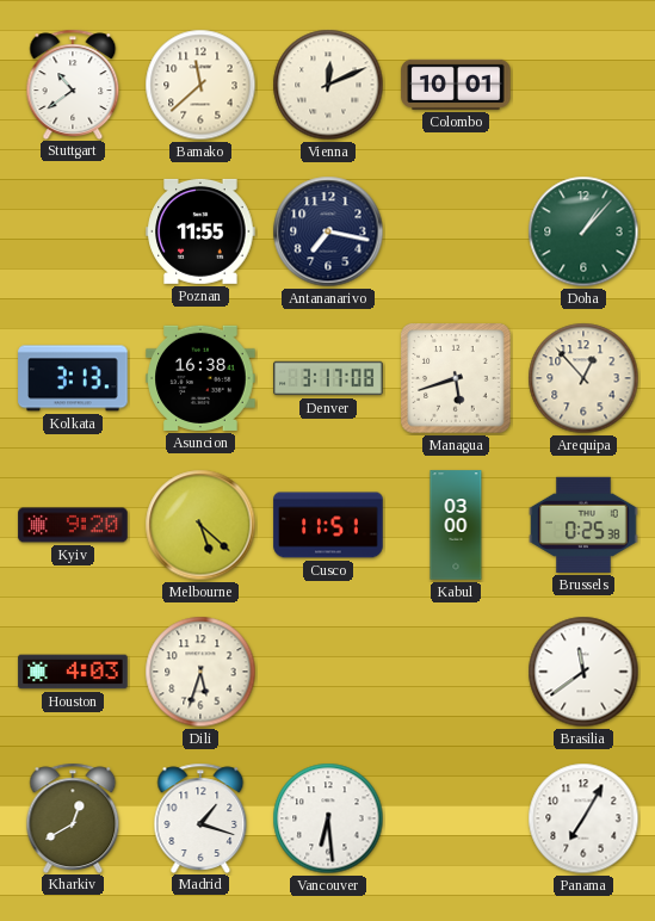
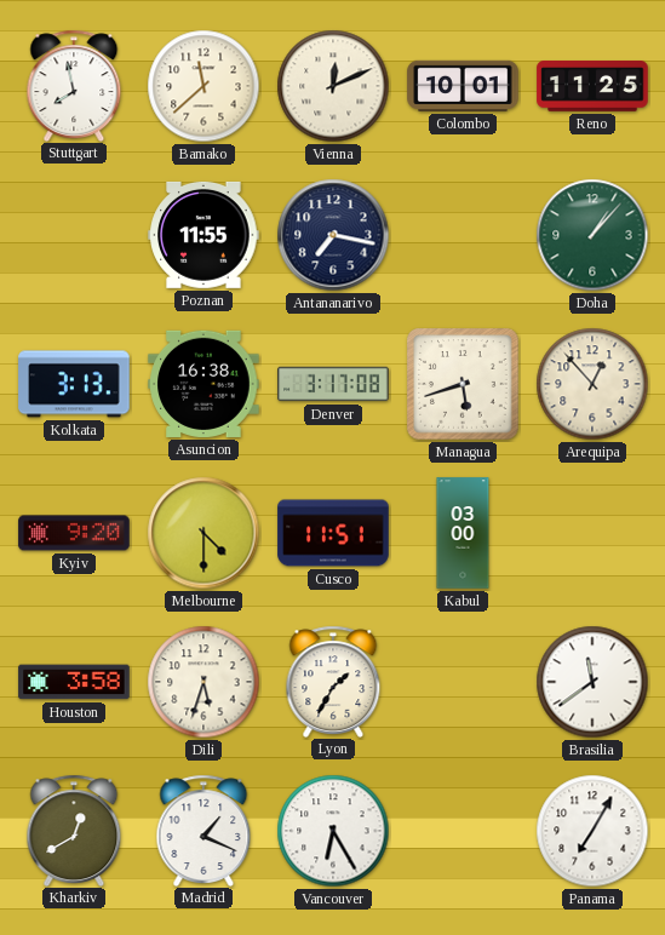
Stuttgart: 10:39 -> 7:58 (74, 85)
Reno: none -> 11:25 (592, 86)
Melbourne: 5:22 -> 4:30 (203, 533)
Brussels: 0:25 -> none (583, 525)
Houston: 4:03 -> 3:58 (74, 682)
Lyon: none -> 1:35 (333, 681)
Madrid: 1:18 -> 1:19 (203, 830)
Vancouver: 6:29 -> 6:25 (333, 831)
